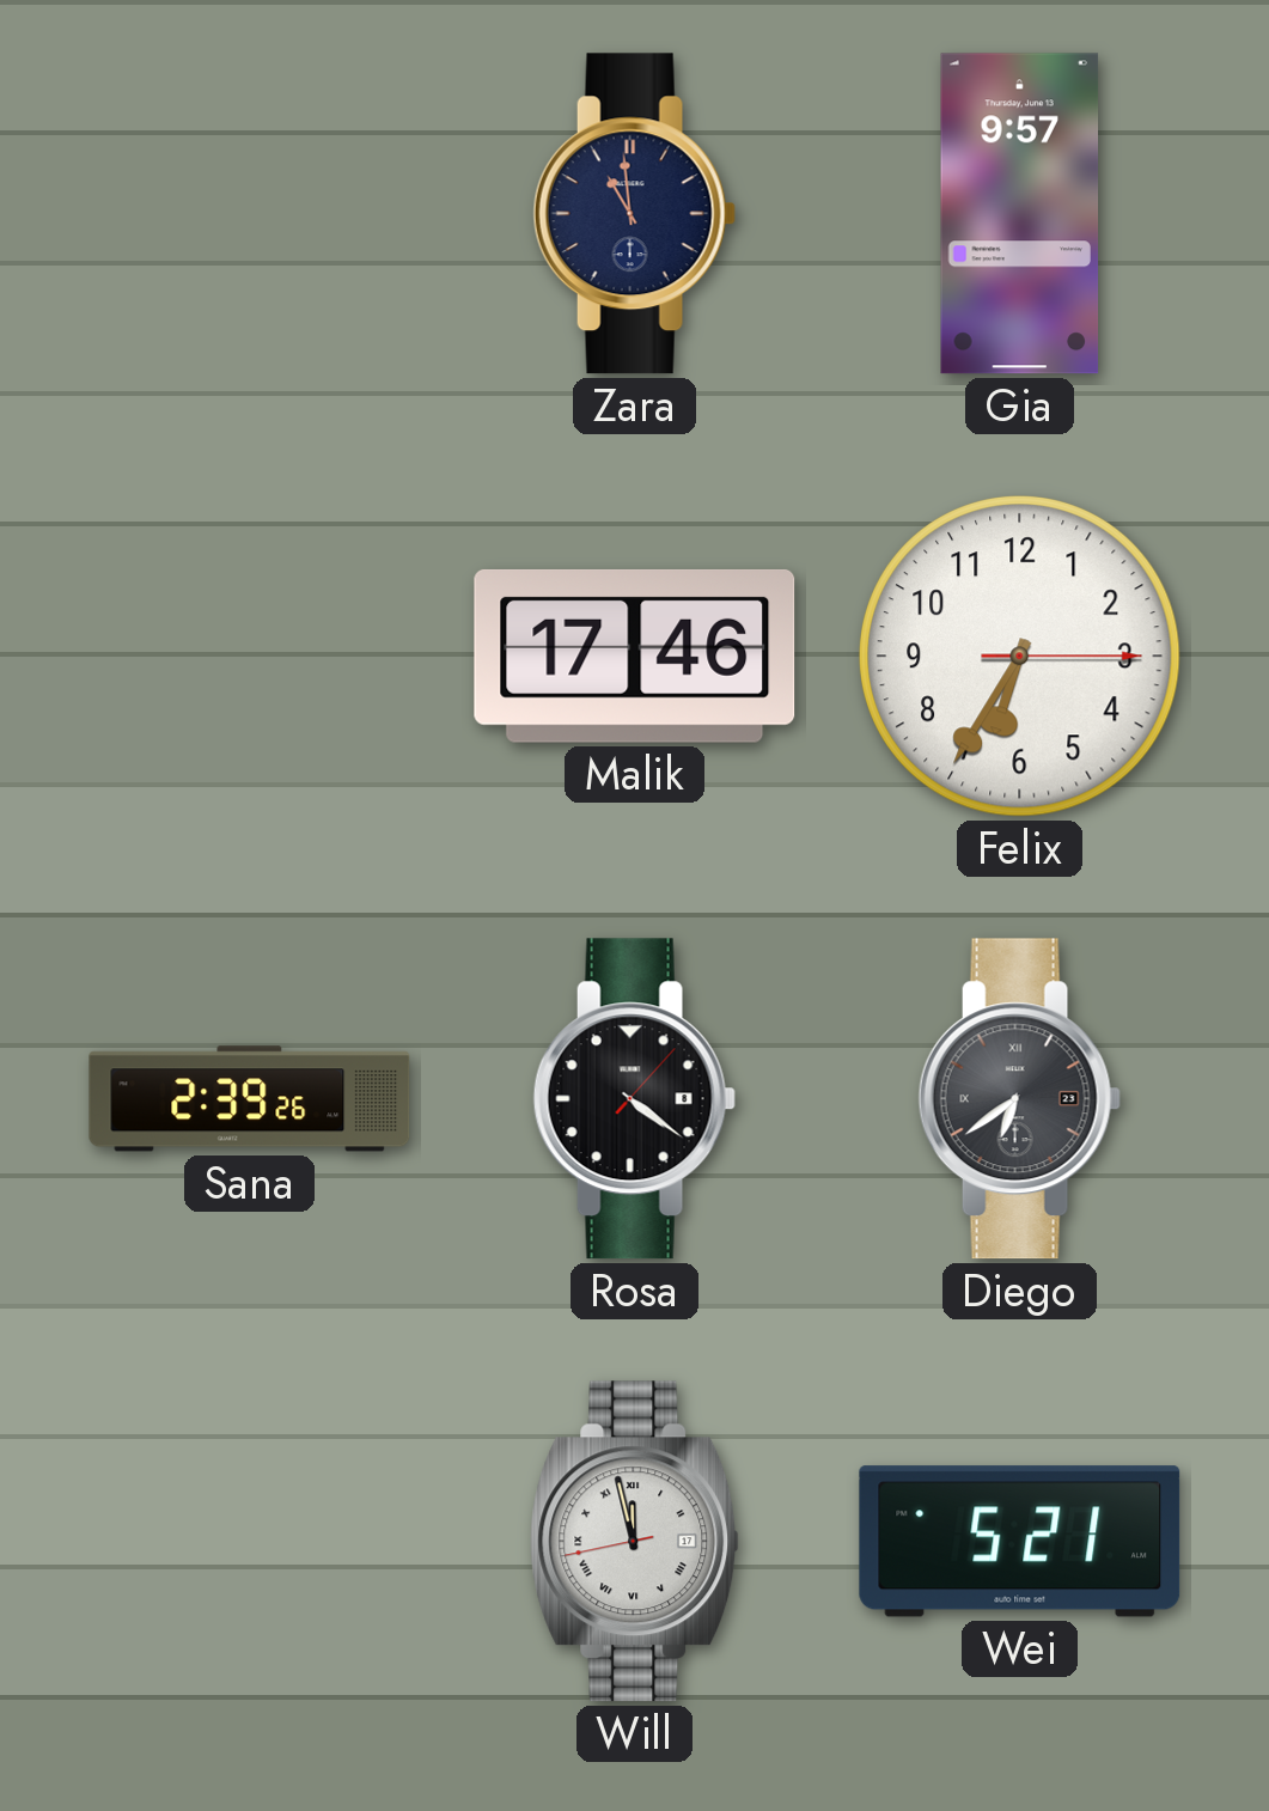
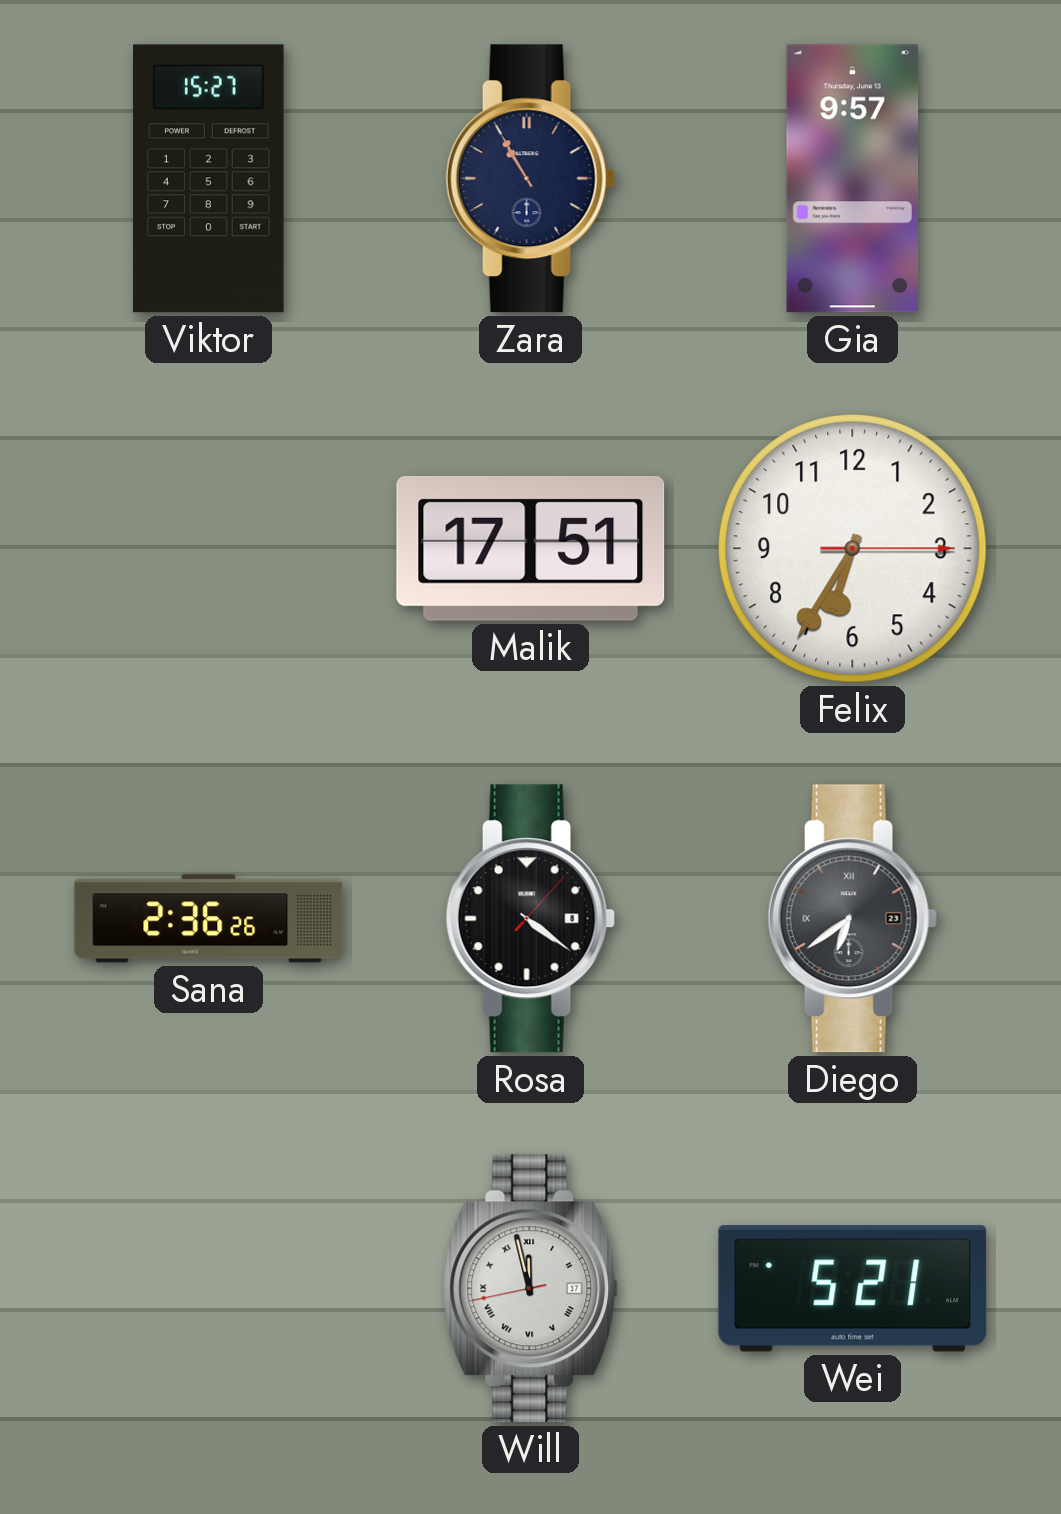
Viktor: none -> 15:27 (209, 179)
Zara: 10:59 -> 10:55 (530, 179)
Malik: 17:46 -> 17:51 (531, 548)
Sana: 2:39 -> 2:36 (209, 919)
